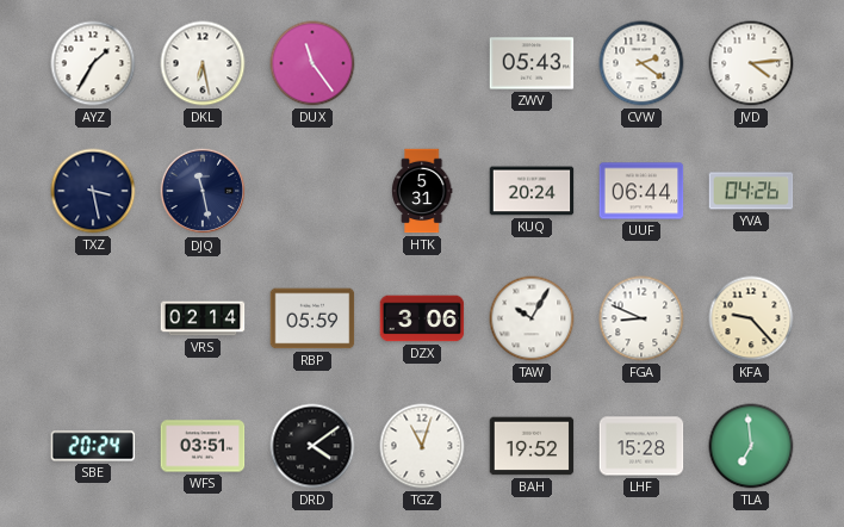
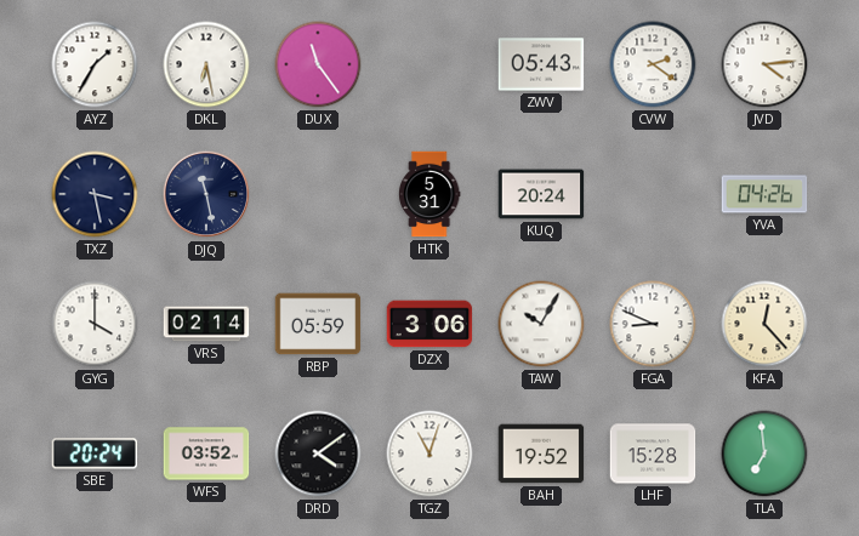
UUF: 06:44 -> none (641, 191)
GYG: none -> 4:00 (95, 324)
KFA: 9:23 -> 12:23 (764, 324)
WFS: 03:51 -> 03:52 (206, 454)
